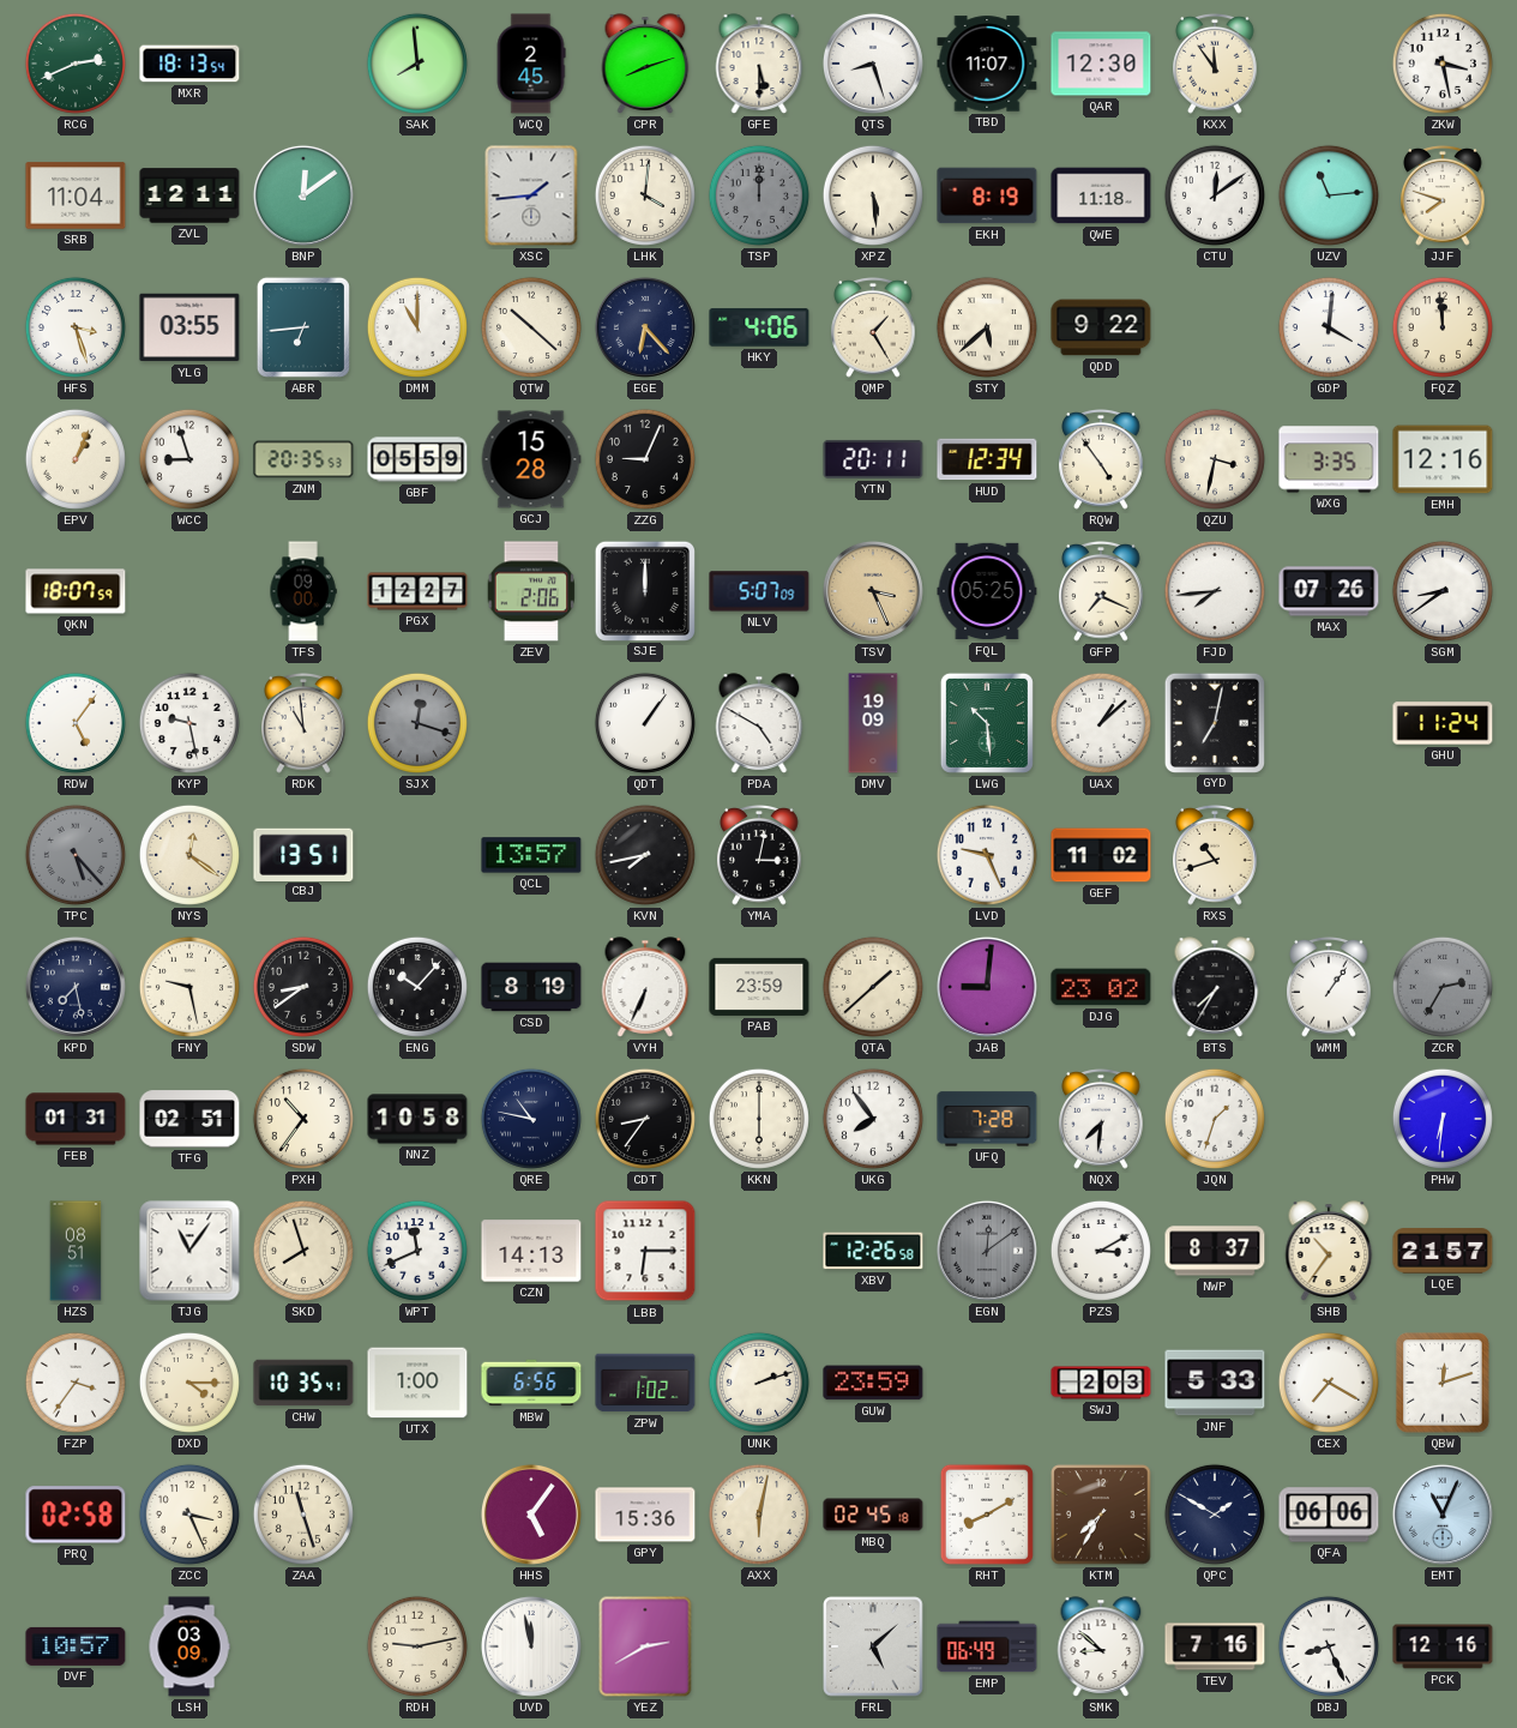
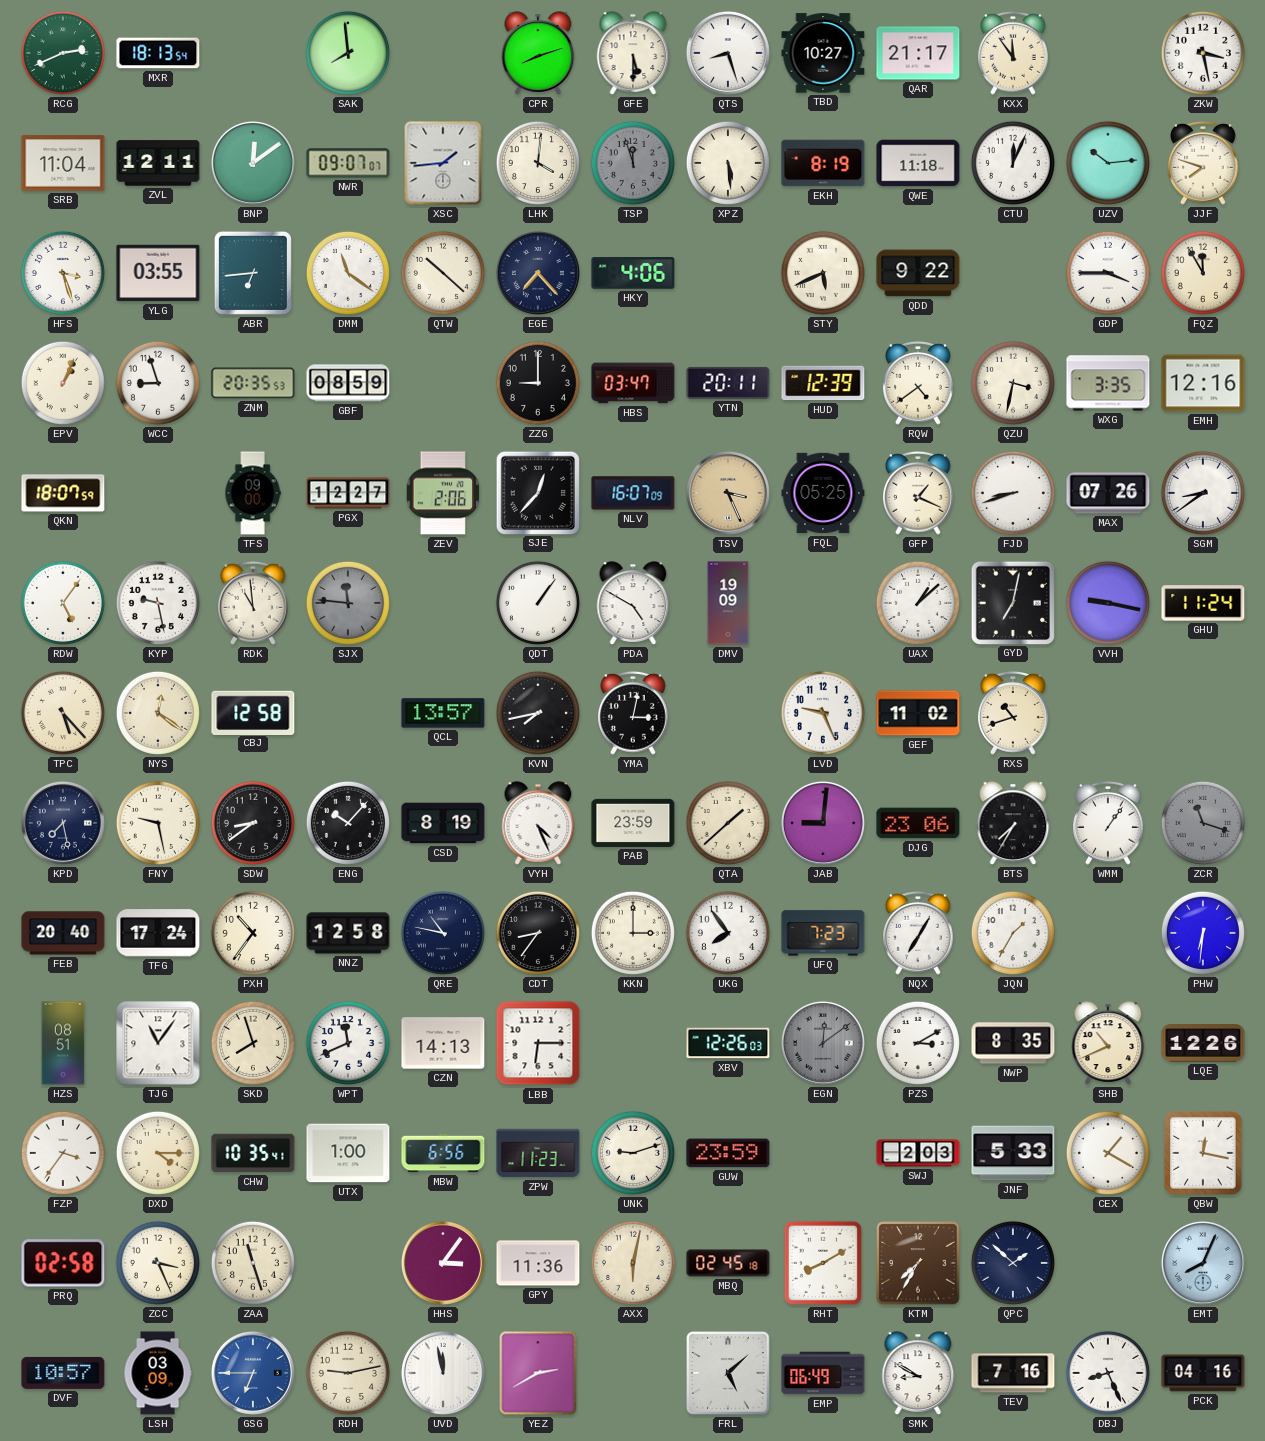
WCQ: 2:45 -> none (531, 64)
TBD: 11:07 -> 10:27 (823, 53)
QAR: 12:30 -> 21:17 (918, 53)
NWR: none -> 09:07 (348, 163)
TSP: 12:00 -> 11:57 (633, 163)
CTU: 12:09 -> 12:04 (1013, 163)
UZV: 11:14 -> 10:14 (1108, 163)
DMM: 11:00 -> 11:21 (348, 273)
EGE: 6:23 -> 7:23 (538, 273)
QMP: 1:25 -> none (873, 329)
STY: 5:38 -> 5:41 (823, 273)
GDP: 4:01 -> 3:45 (1108, 273)
FQZ: 11:59 -> 11:55 (1203, 273)
GBF: 05:59 -> 08:59 (348, 383)
GCJ: 15:28 -> none (531, 459)
ZZG: 9:04 -> 9:00 (538, 383)
HBS: none -> 03:47 (633, 383)
HUD: 12:34 -> 12:39 (823, 383)
RQW: 4:54 -> 4:39 (918, 384)
SJE: 12:00 -> 12:37 (537, 492)
NLV: 5:07 -> 16:07 (633, 493)
GFP: 7:19 -> 1:19 (918, 494)
FJD: 7:44 -> 8:42 (1013, 493)
SJX: 12:18 -> 11:46 (348, 603)
LWG: 10:29 -> none (987, 723)
VVH: none -> 9:17 (1108, 603)
TPC dial: grey -> cream (63, 713)
CBJ: 13:51 -> 12:58 (253, 712)
VYH: 6:34 -> 4:26 (538, 823)
DJG: 23:02 -> 23:06 (918, 823)
ZCR: 2:35 -> 11:18 (1203, 823)
FEB: 01:31 -> 20:40 (63, 933)
TFG: 02:51 -> 17:24 (158, 933)
NNZ: 10:58 -> 12:58 (348, 933)
KKN: 6:00 -> 3:00 (633, 933)
UFQ: 7:28 -> 7:23 (823, 933)
NQX: 7:31 -> 7:05 (918, 934)
JQN: 1:33 -> 1:35 (1013, 933)
XBV: 12:26:58 -> 12:26:03 (728, 1043)
NWP: 8:37 -> 8:35 (1013, 1043)
SHB: 10:36 -> 10:41 (1108, 1043)
LQE: 21:57 -> 12:26 (1203, 1043)
ZPW: 1:02 -> 11:23 (538, 1153)
UNK: 2:12 -> 9:12 (633, 1153)
CEX: 7:20 -> 1:20 (1108, 1153)
QBW: 12:12 -> 12:17 (1203, 1153)
HHS: 5:06 -> 3:06 (443, 1263)
GPY: 15:36 -> 11:36 (538, 1263)
QPC: 1:50 -> 1:52 (1013, 1263)
QFA: 06:06 -> none (1329, 1515)
EMT: 11:04 -> 8:04 (1203, 1263)
GSG: none -> 6:45 (253, 1373)
SMK: 8:52 -> 8:50 (918, 1373)
PCK: 12:16 -> 04:16 (1203, 1373)
